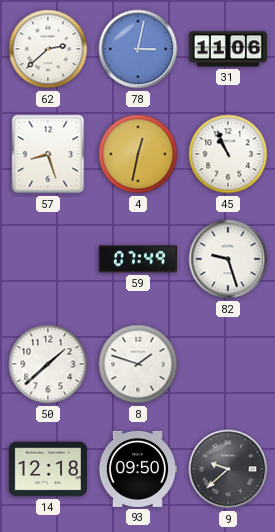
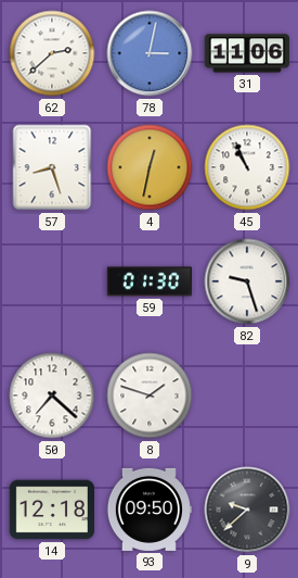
59: 07:49 -> 01:30 (148, 281)
50: 1:38 -> 7:22 (52, 395)
